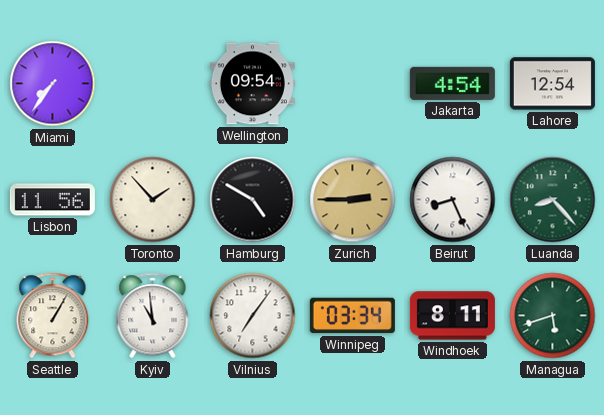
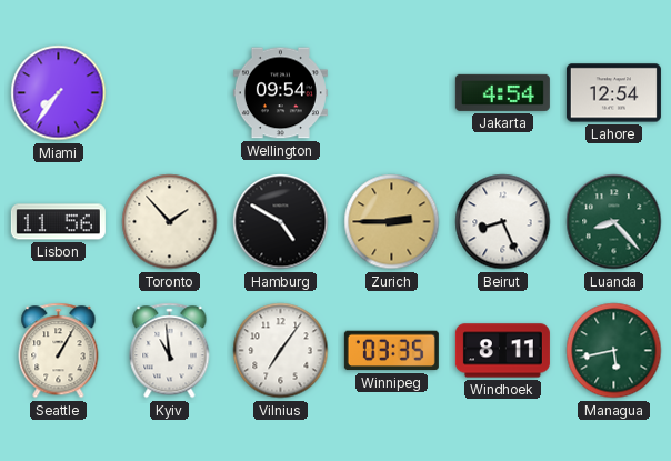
Winnipeg: 03:34 -> 03:35 (391, 351)
Managua: 5:42 -> 5:43 (614, 351)
